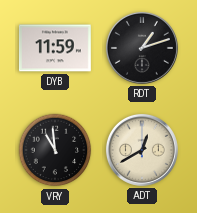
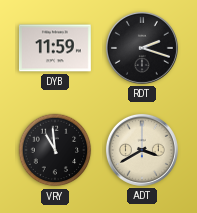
RDT: 1:12 -> 2:18 (142, 48)
ADT: 12:40 -> 3:40 (142, 150)
